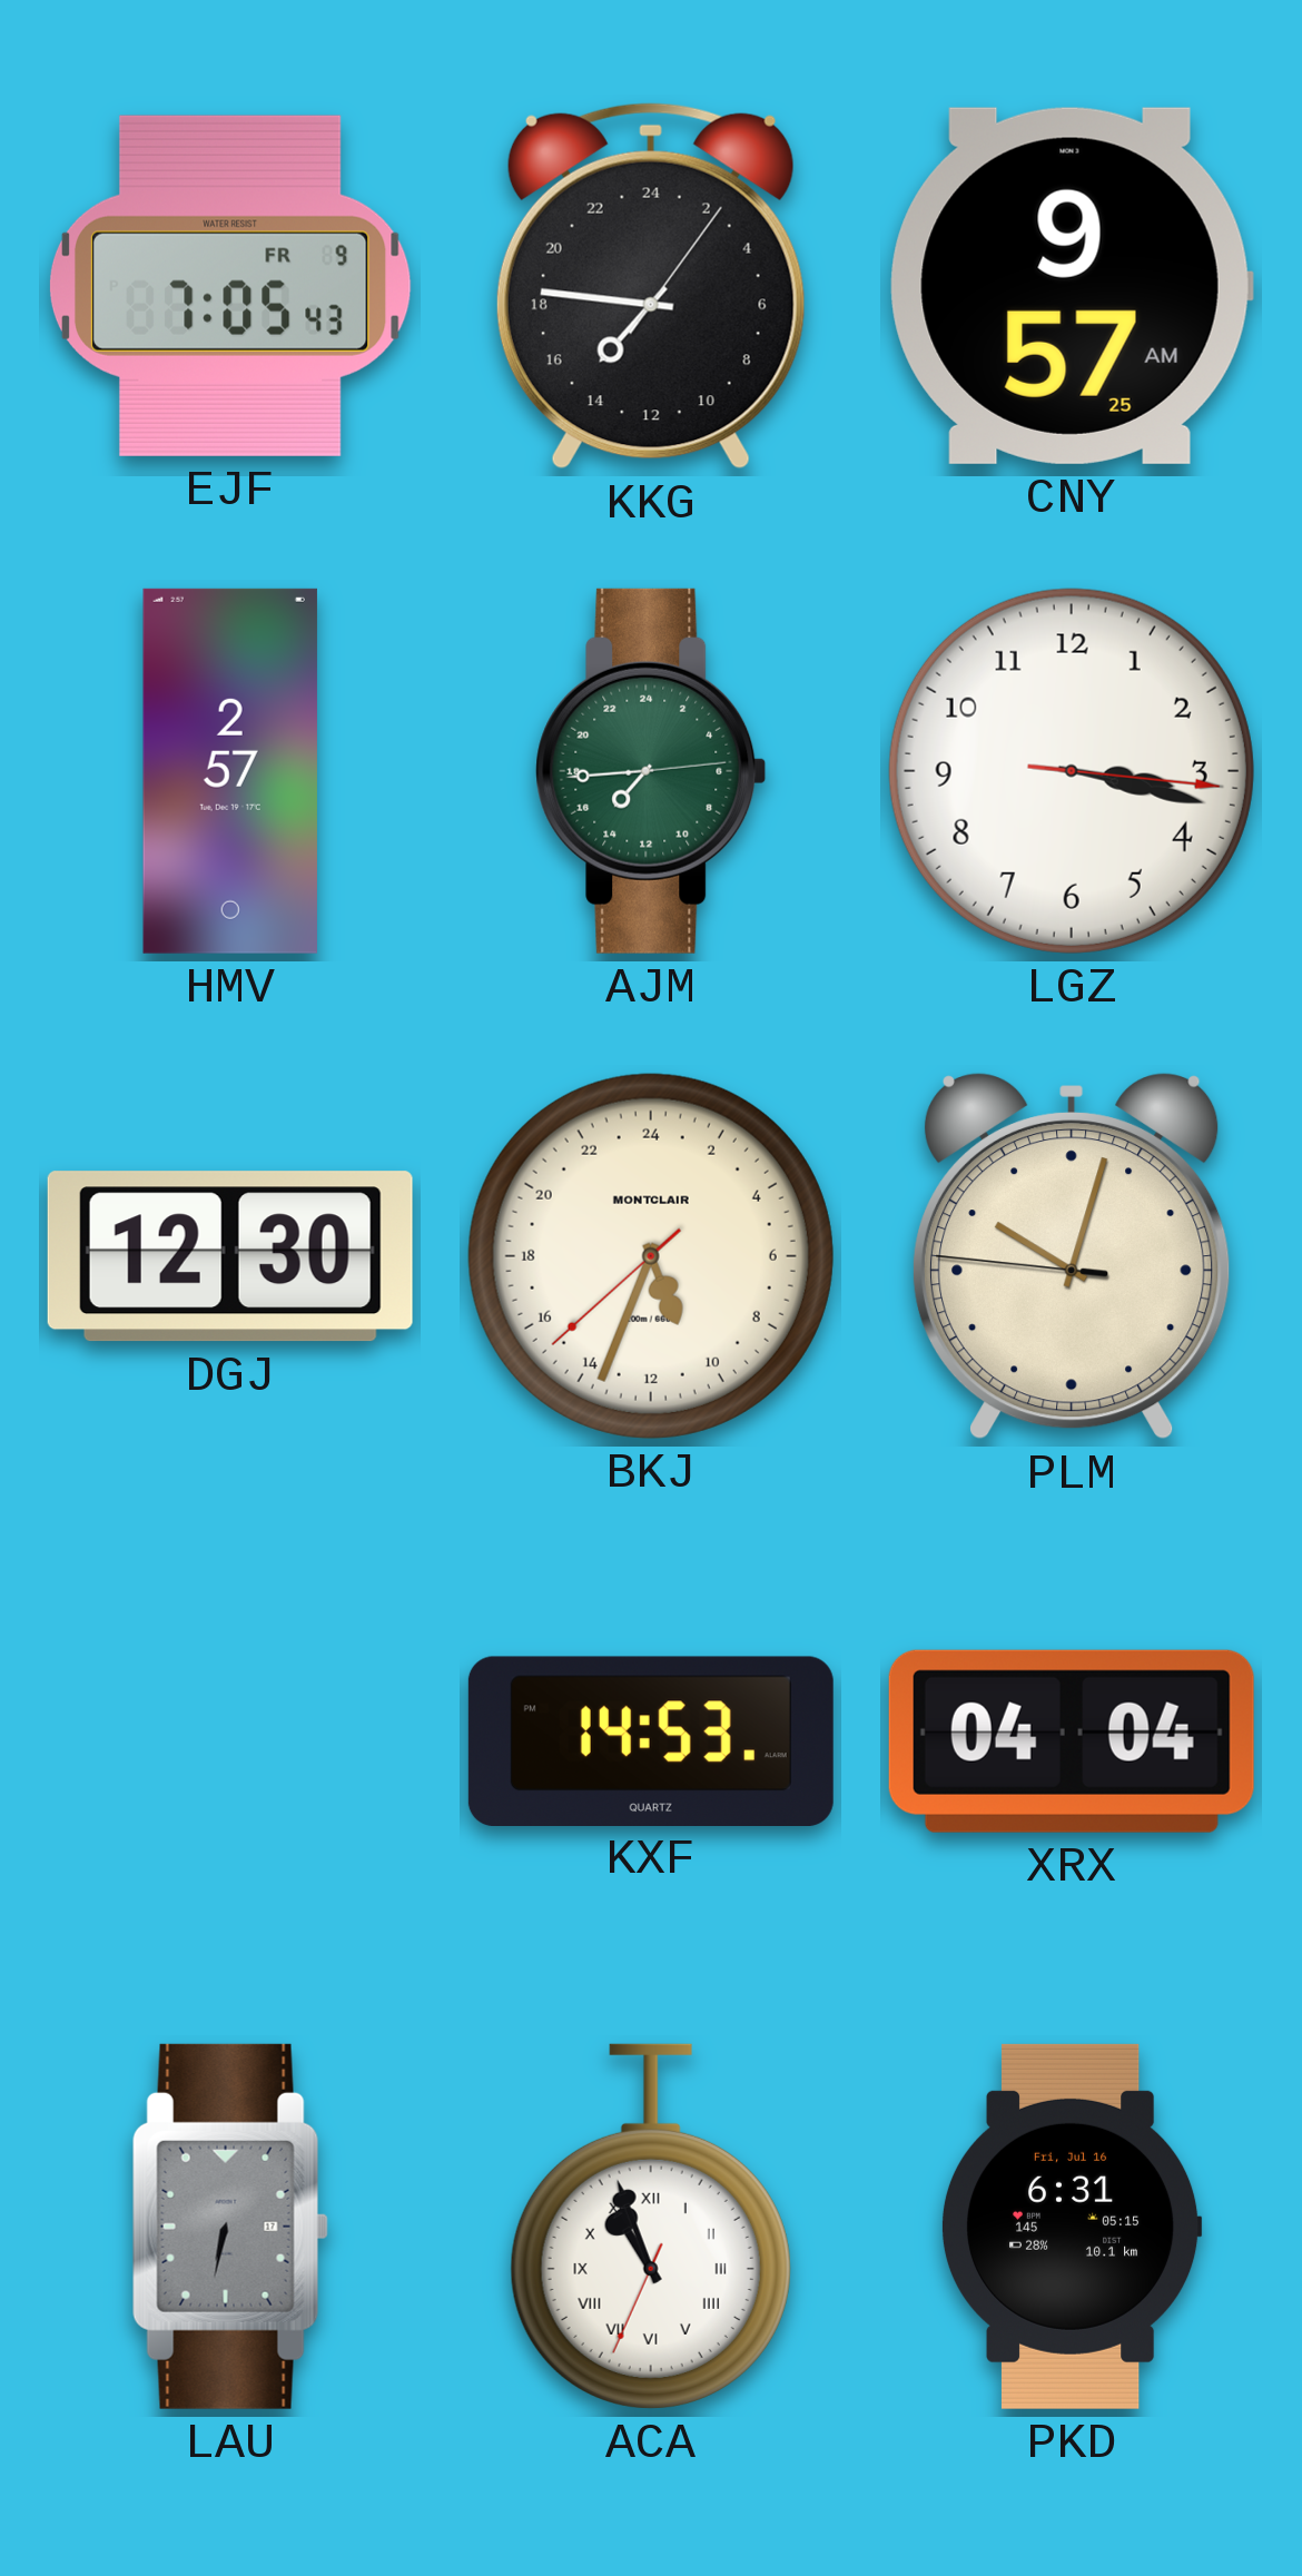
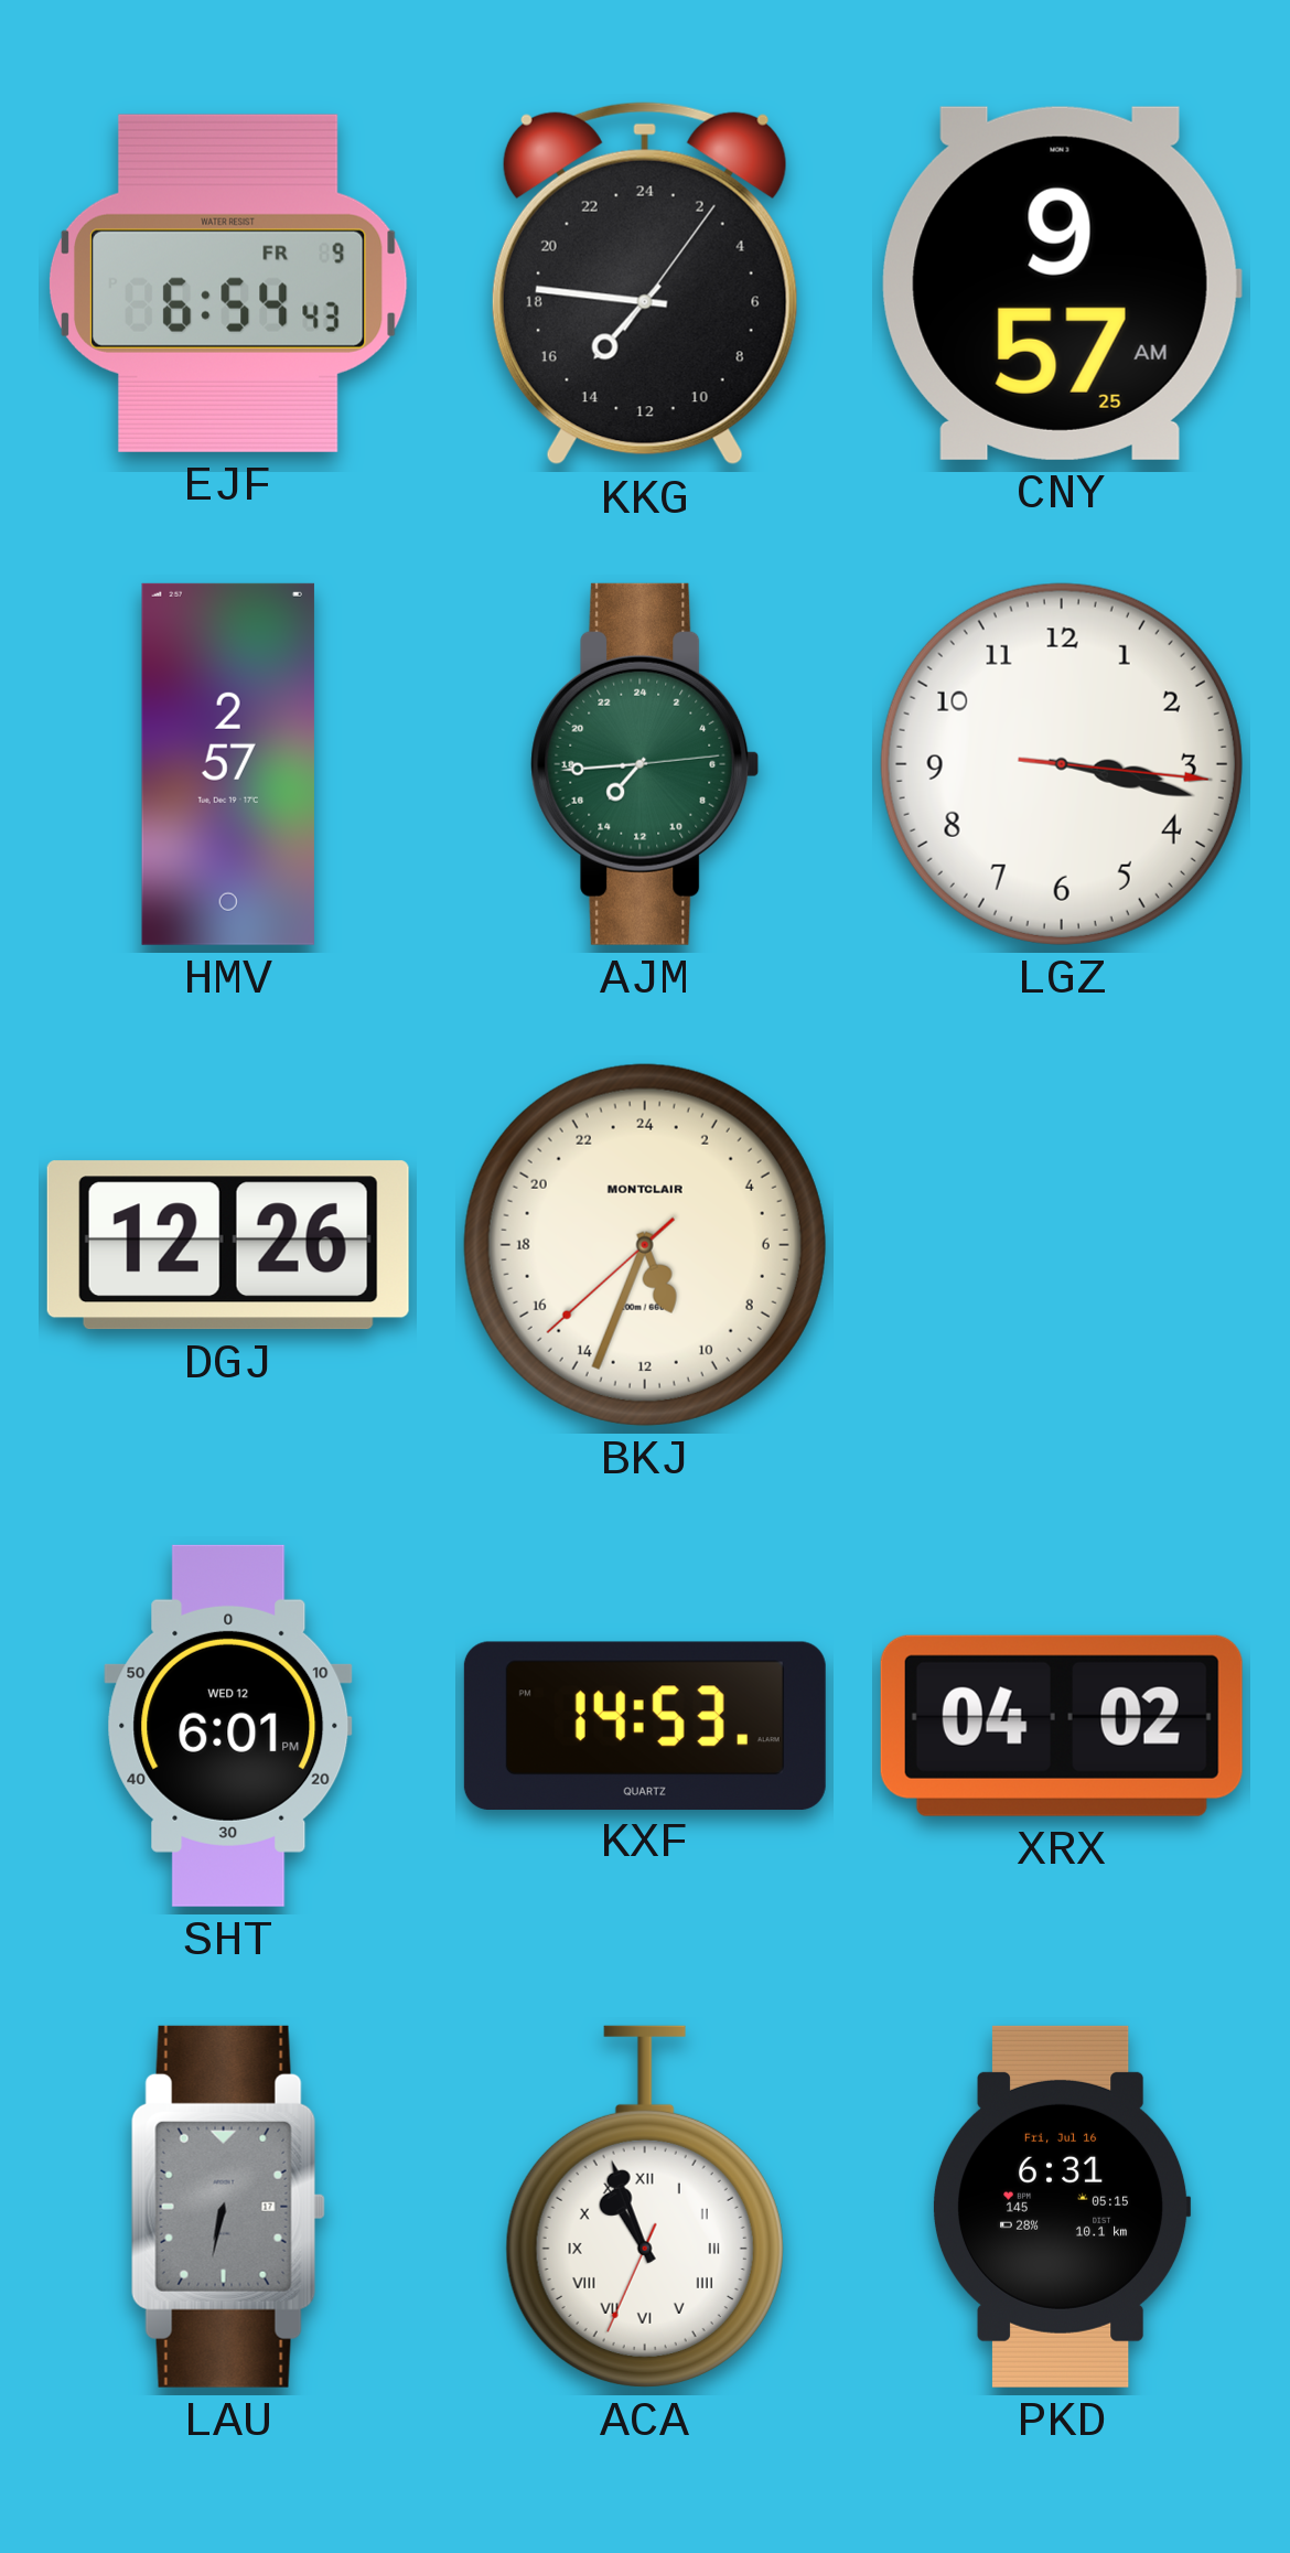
EJF: 7:05 -> 6:54 (228, 283)
DGJ: 12:30 -> 12:26 (228, 1245)
PLM: 10:02 -> none (1072, 1256)
SHT: none -> 6:01 (228, 1726)
XRX: 04:04 -> 04:02 (1062, 1726)
